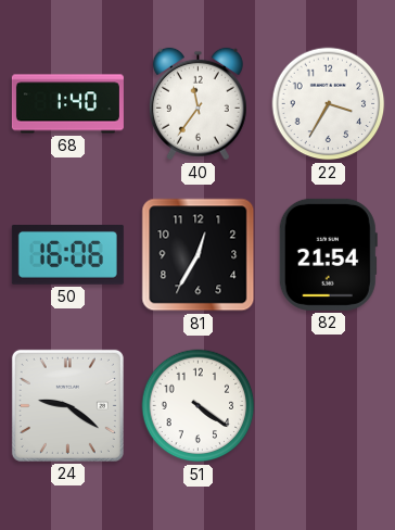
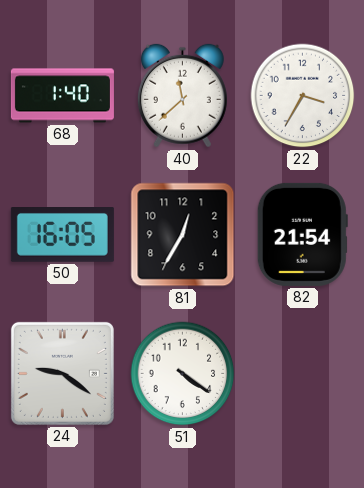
40: 11:36 -> 11:38 (182, 96)
50: 16:06 -> 16:05 (62, 235)
